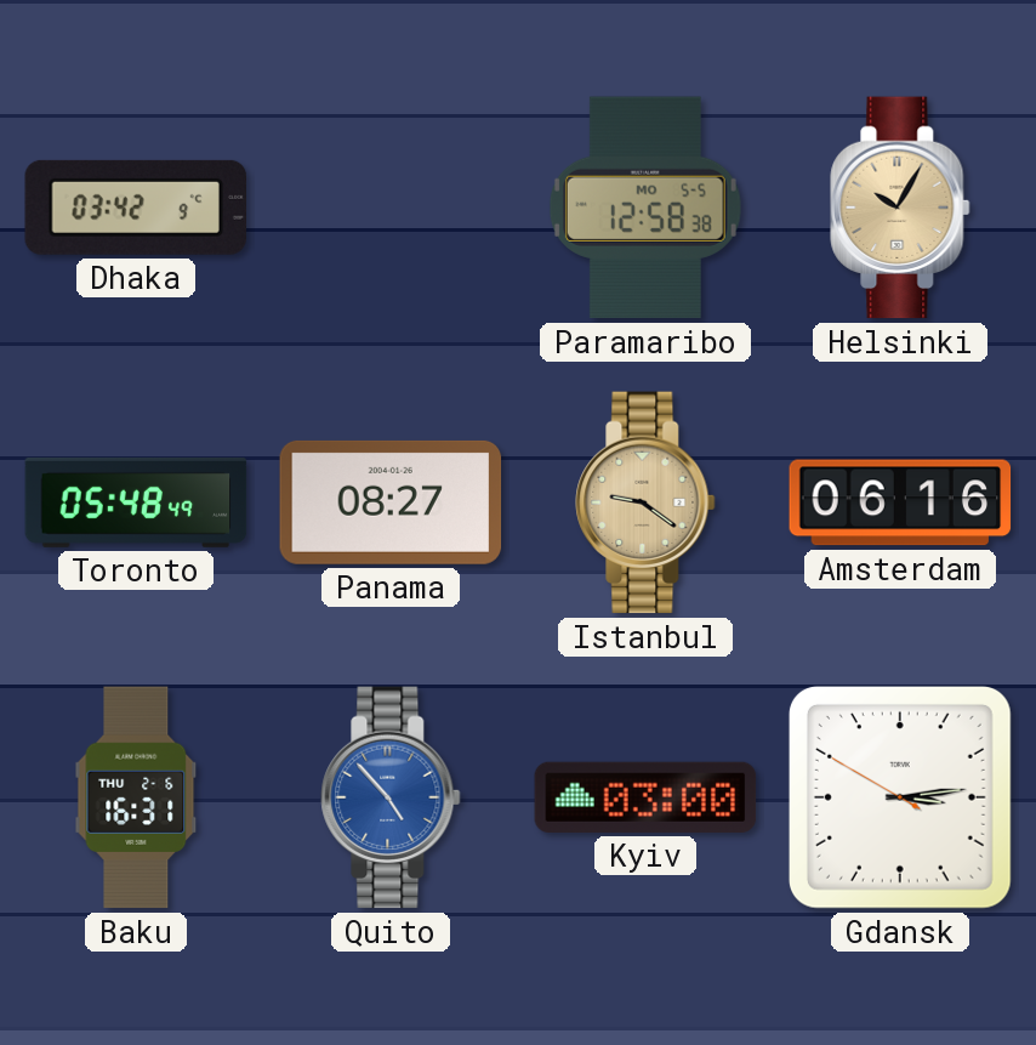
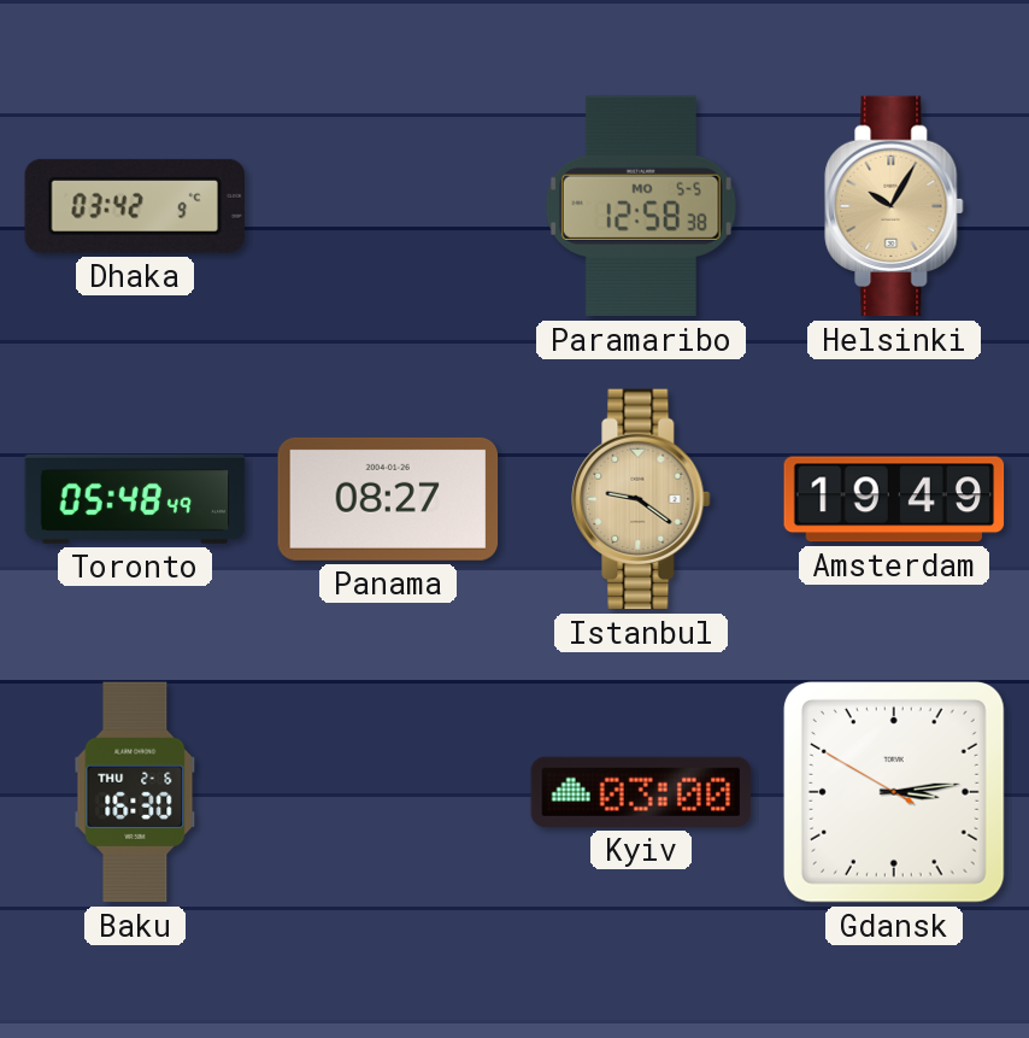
Amsterdam: 06:16 -> 19:49 (894, 499)
Baku: 16:31 -> 16:30 (135, 792)
Quito: 4:53 -> none (391, 797)
